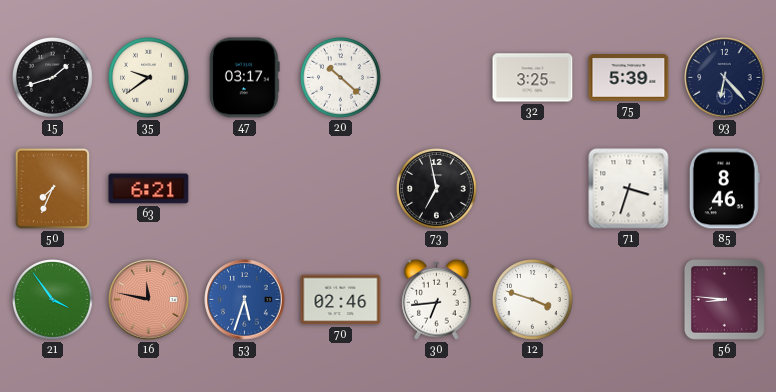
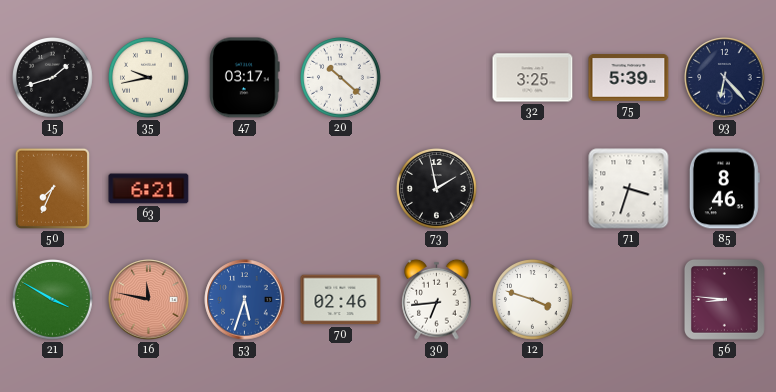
35: 9:39 -> 9:43 (149, 78)
73: 6:58 -> 1:58 (437, 189)
21: 3:54 -> 3:50 (53, 300)
